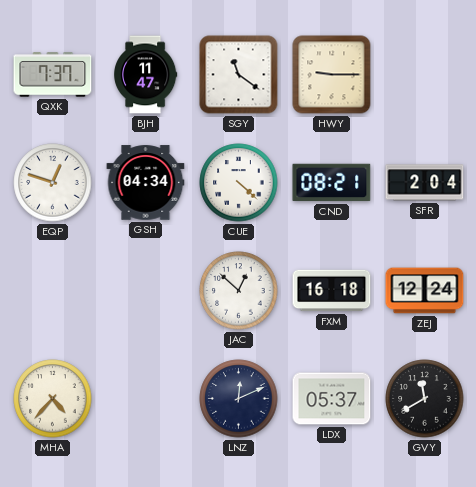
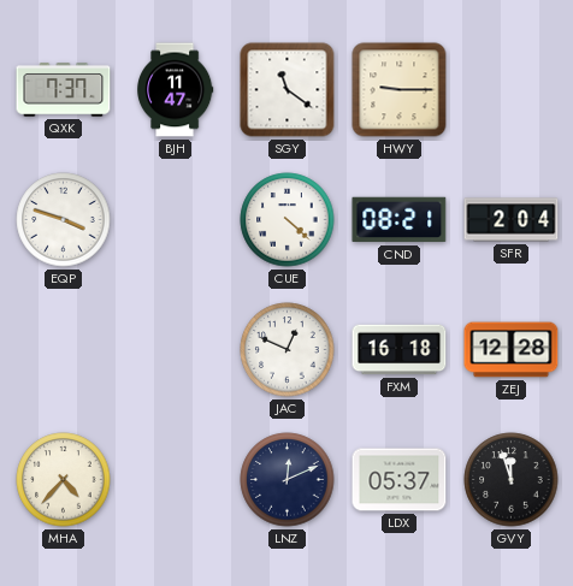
EQP: 12:48 -> 3:48 (64, 220)
GSH: 04:34 -> none (146, 183)
JAC: 12:52 -> 12:49 (288, 350)
ZEJ: 12:24 -> 12:28 (512, 350)
GVY: 11:40 -> 11:57 (512, 480)
